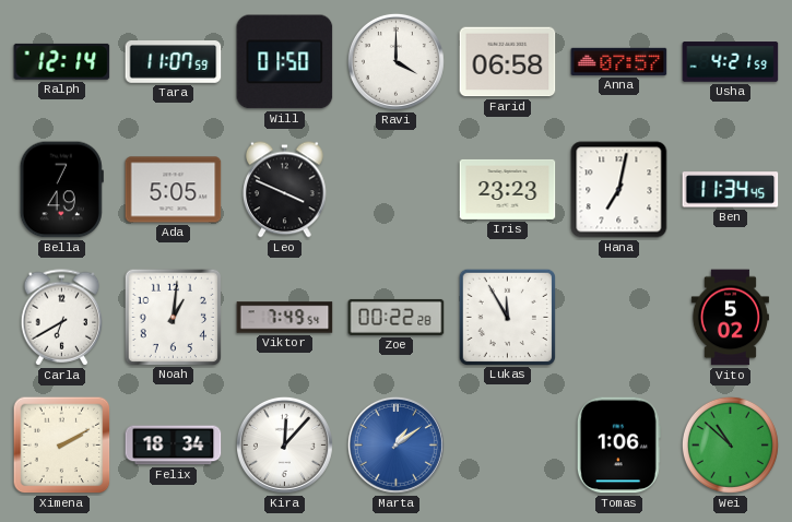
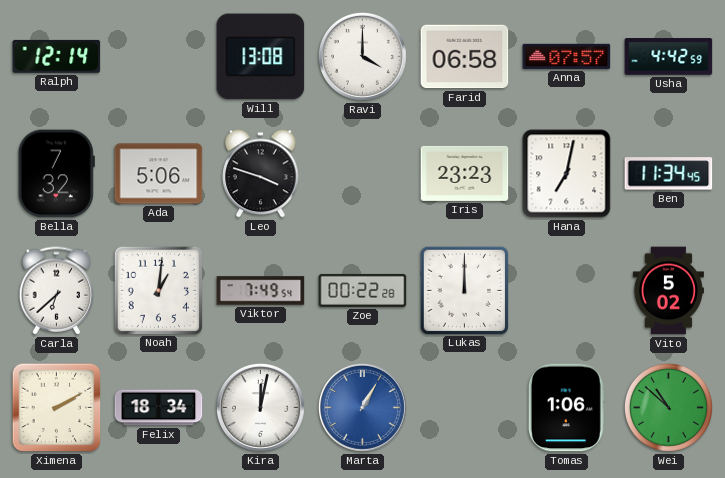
Tara: 11:07 -> none (174, 62)
Will: 01:50 -> 13:08 (261, 57)
Usha: 4:21 -> 4:42 (669, 57)
Bella: 7:49 -> 7:32 (56, 174)
Ada: 5:05 -> 5:06 (159, 174)
Leo: 3:49 -> 3:48 (261, 174)
Carla: 6:40 -> 6:38 (57, 291)
Lukas: 11:55 -> 12:00 (464, 290)
Kira: 12:07 -> 12:02 (260, 407)
Marta: 1:09 -> 1:05 (362, 407)
